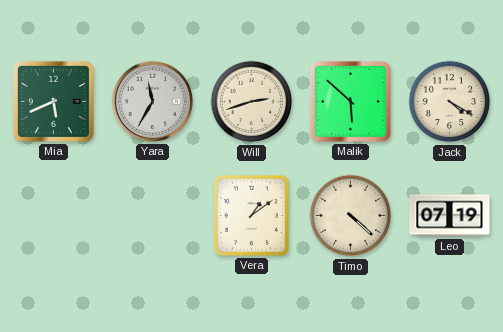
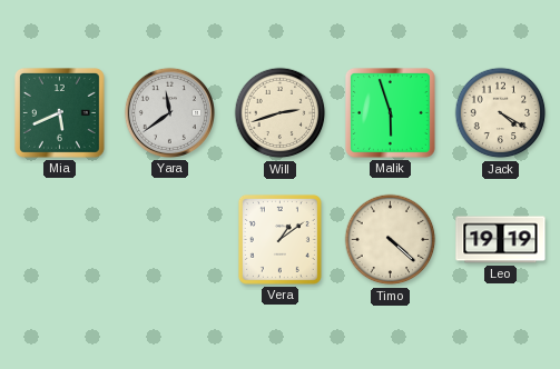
Yara: 11:35 -> 11:39 (169, 112)
Malik: 5:52 -> 5:57 (390, 112)
Leo: 07:19 -> 19:19 (501, 240)
